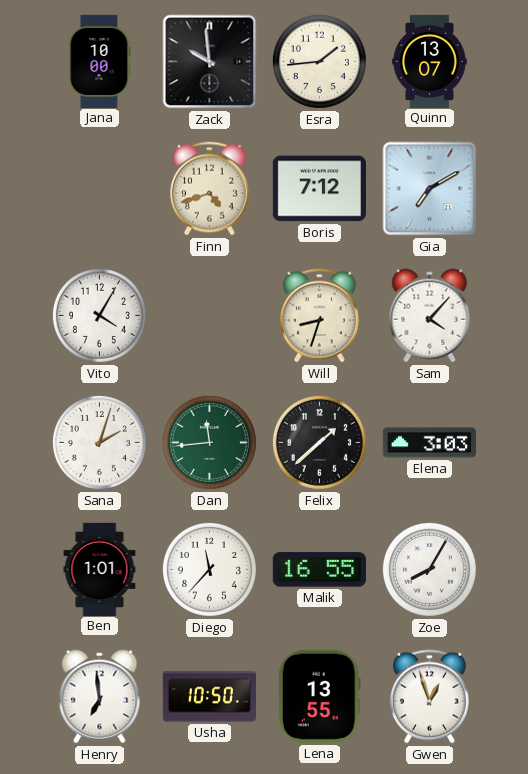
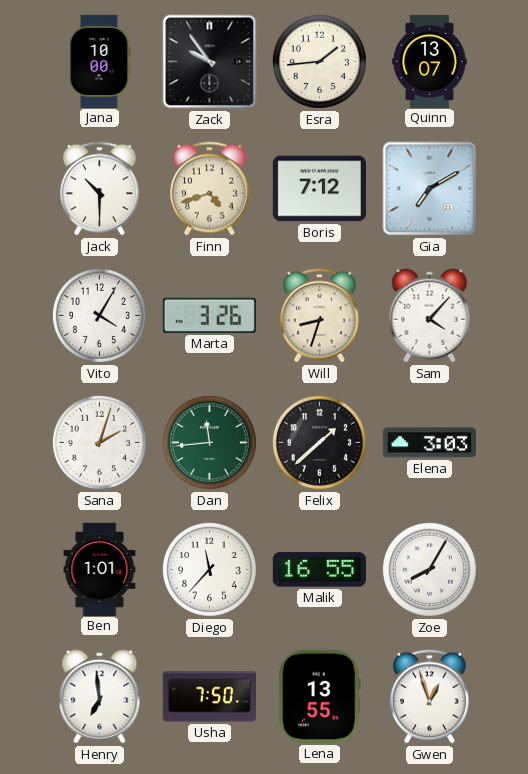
Zack: 9:59 -> 9:54 (210, 62)
Jack: none -> 10:30 (100, 189)
Marta: none -> 3:26 (209, 315)
Usha: 10:50 -> 7:50 (209, 697)
